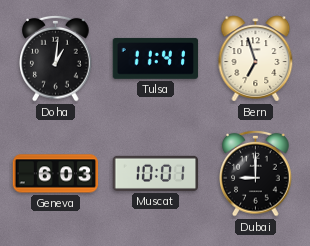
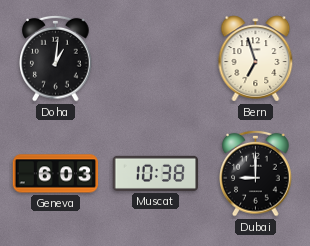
Tulsa: 11:41 -> none (156, 58)
Muscat: 10:01 -> 10:38 (156, 173)
